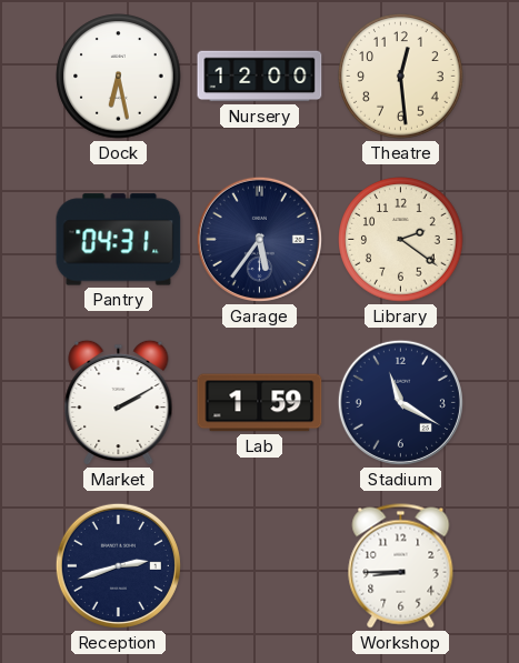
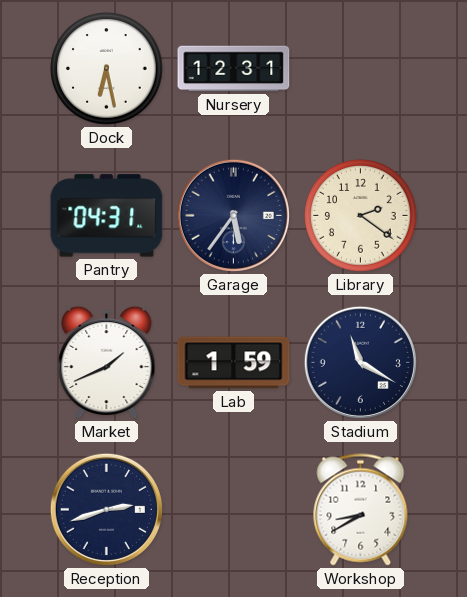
Nursery: 12:00 -> 12:31 (234, 69)
Theatre: 12:29 -> none (401, 77)
Market: 2:10 -> 1:41 (107, 363)
Workshop: 8:45 -> 8:40 (361, 510)
